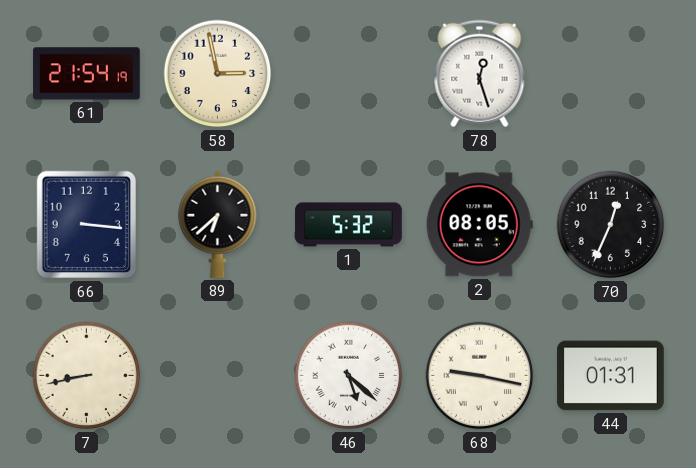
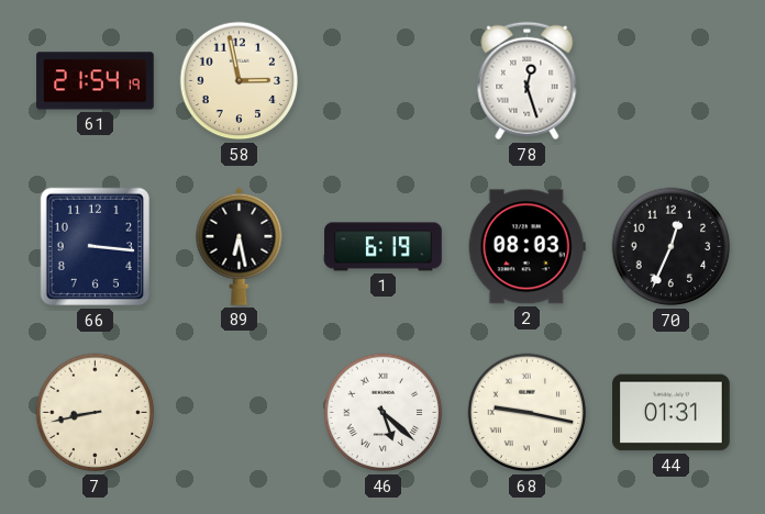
89: 6:38 -> 6:28 (240, 246)
1: 5:32 -> 6:19 (384, 247)
2: 08:05 -> 08:03 (526, 247)
